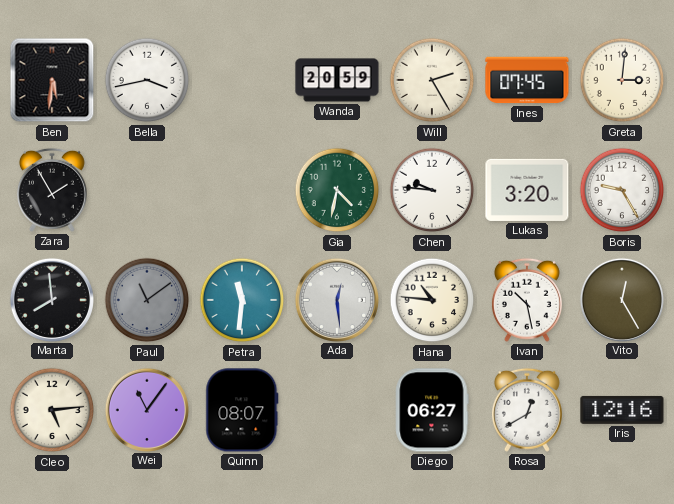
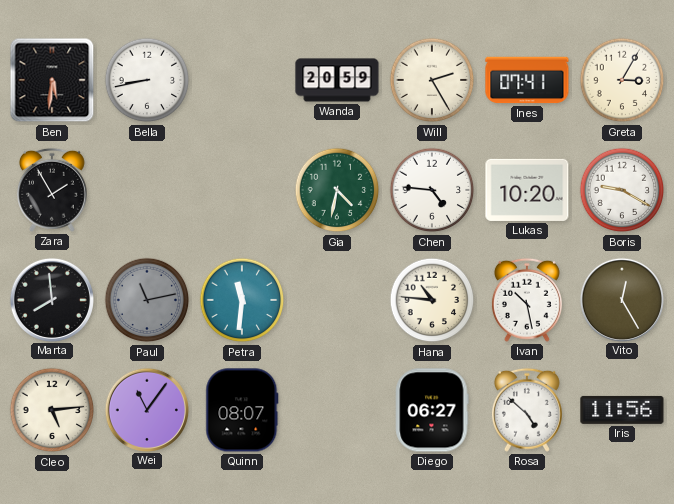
Bella: 3:43 -> 8:43 (147, 80)
Ines: 07:45 -> 07:41 (527, 80)
Greta: 3:01 -> 3:05 (622, 80)
Chen: 9:46 -> 4:46 (432, 190)
Lukas: 3:20 -> 10:20 (527, 190)
Boris: 9:25 -> 9:20 (622, 190)
Paul: 11:09 -> 11:13 (147, 300)
Ada: 12:29 -> none (336, 299)
Rosa: 12:40 -> 4:52 (527, 410)
Iris: 12:16 -> 11:56 (622, 410)
